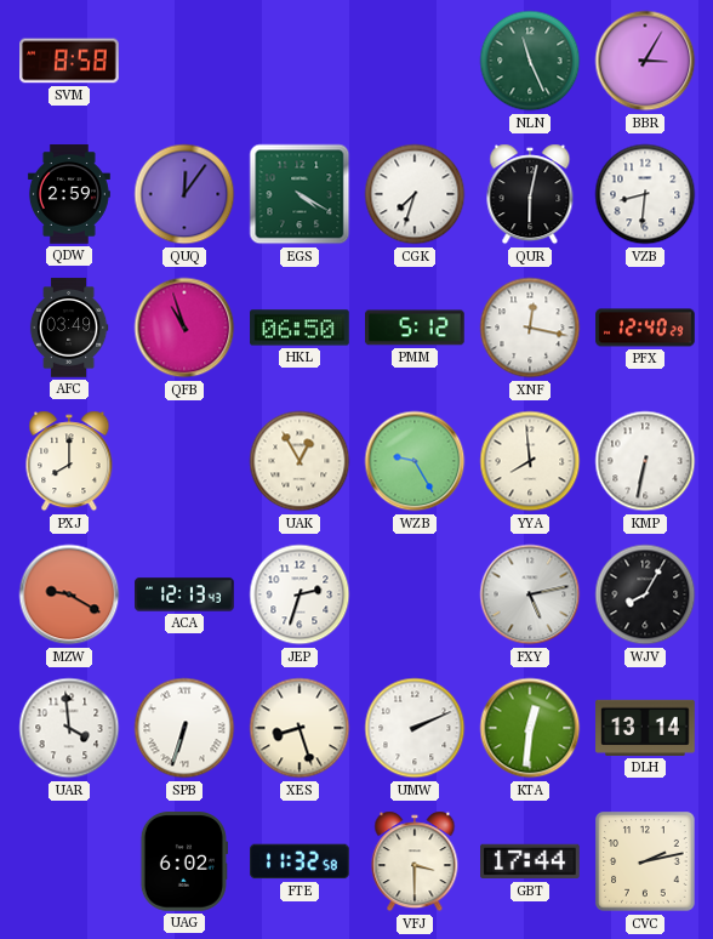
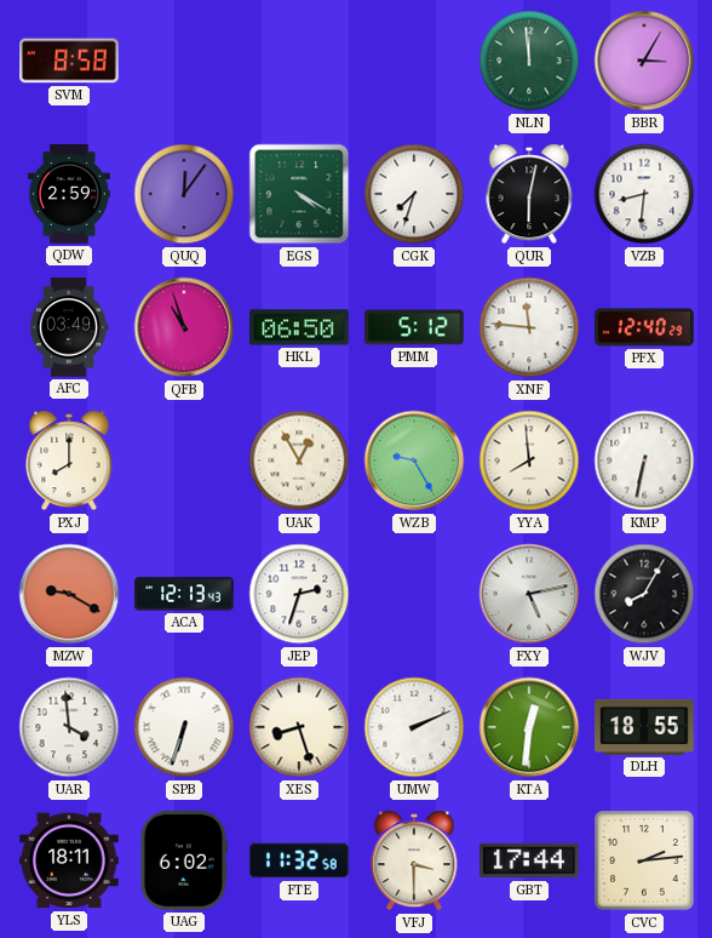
NLN: 11:26 -> 11:59 (529, 61)
XNF: 12:17 -> 11:46 (529, 327)
DLH: 13:14 -> 18:55 (644, 727)
YLS: none -> 18:11 (69, 860)
CVC: 2:13 -> 2:14 (644, 860)
